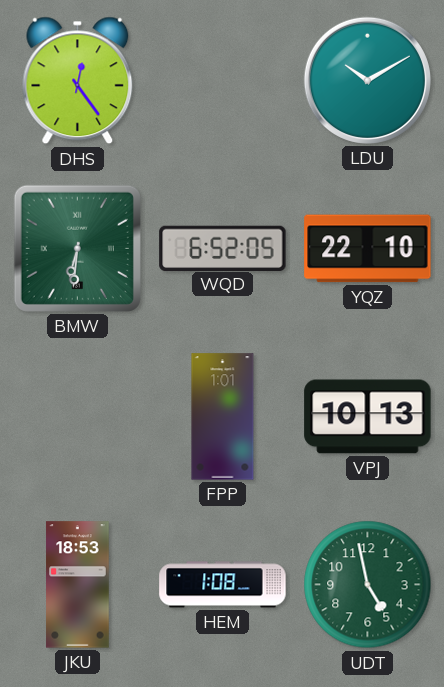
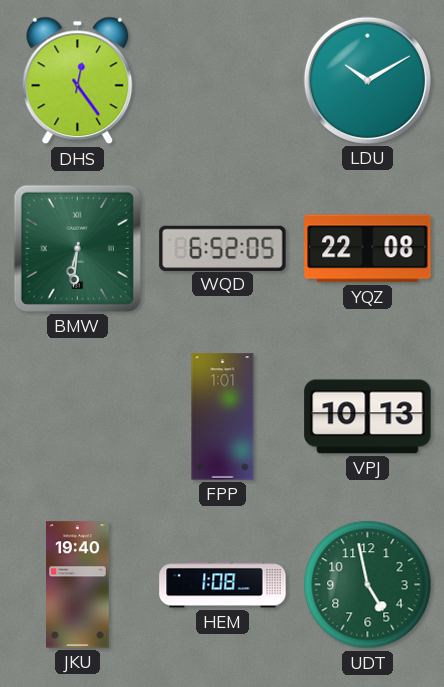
YQZ: 22:10 -> 22:08 (368, 249)
JKU: 18:53 -> 19:40 (78, 585)
